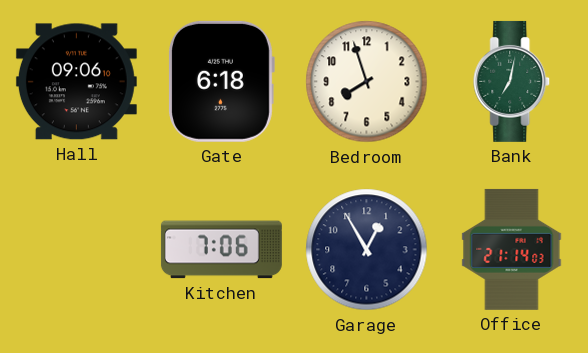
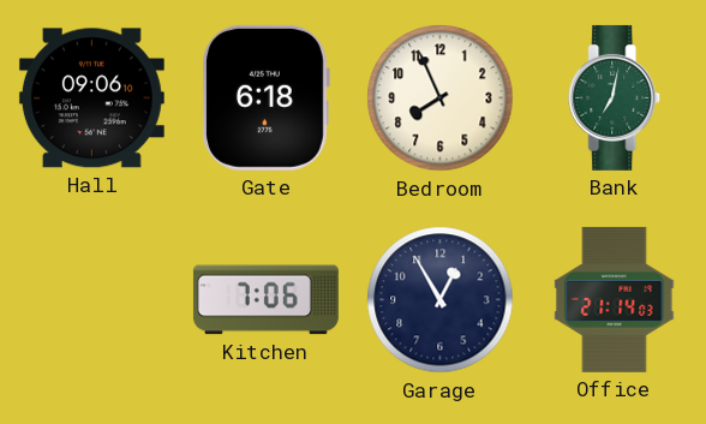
Bedroom: 7:57 -> 7:56 (441, 98)
